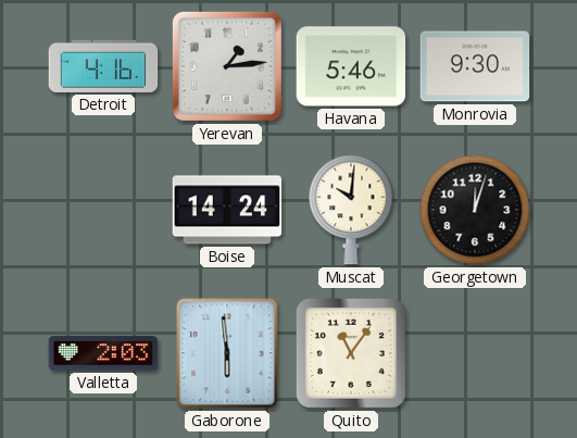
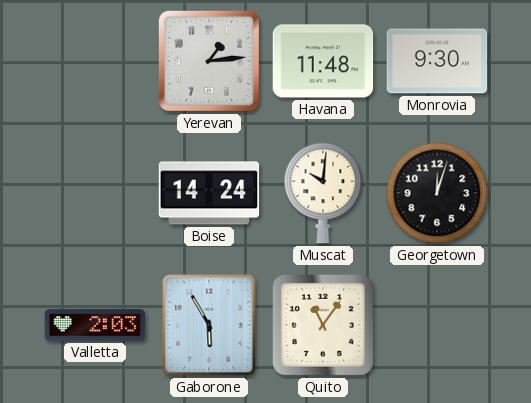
Detroit: 4:16 -> none (103, 66)
Havana: 5:46 -> 11:48 (323, 61)
Gaborone: 5:59 -> 5:55 (209, 325)
